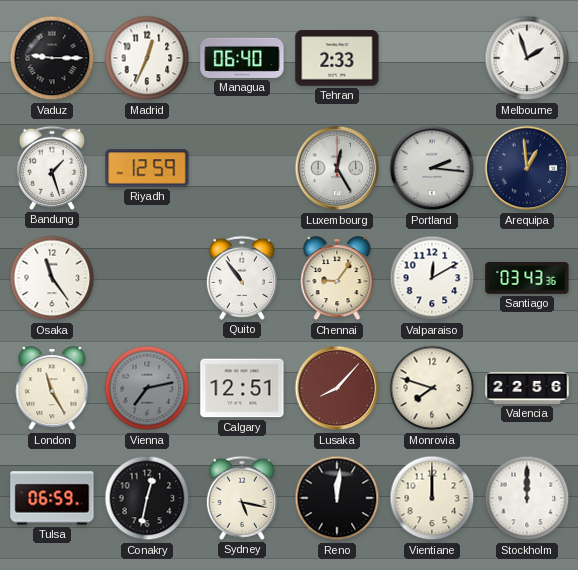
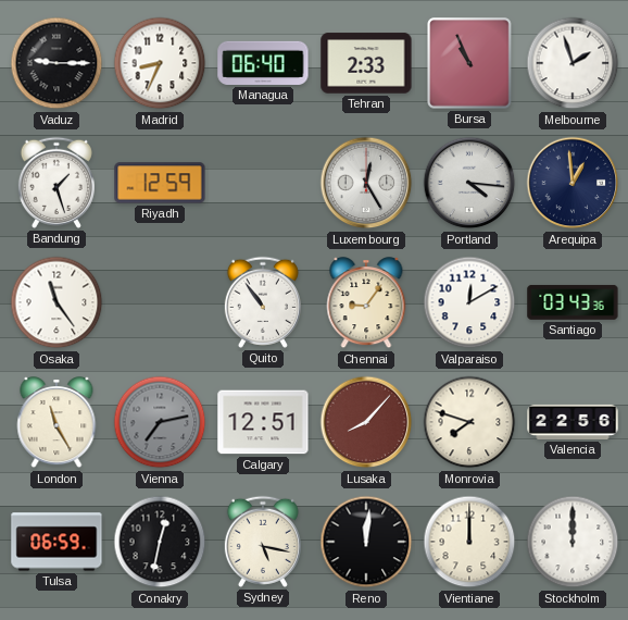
Madrid: 12:34 -> 8:34 (160, 63)
Bursa: none -> 10:56 (469, 63)
Portland: 2:16 -> 4:16 (469, 183)
